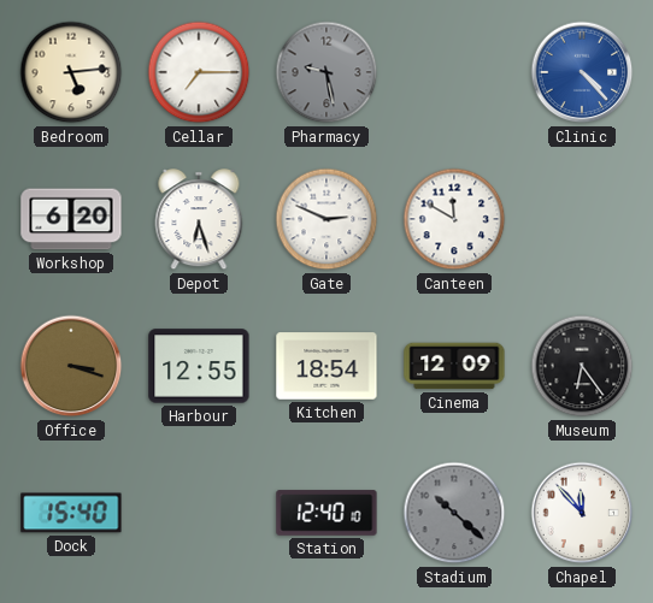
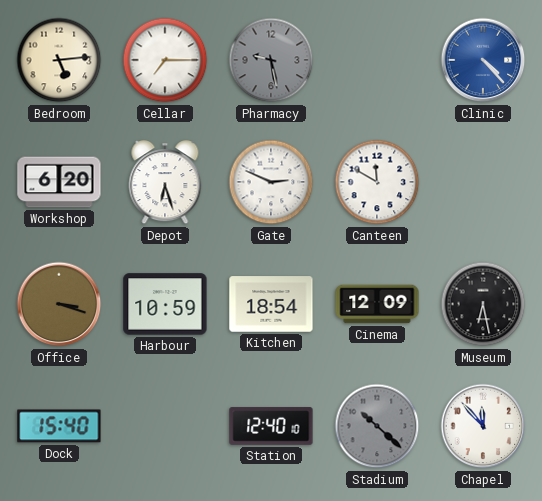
Harbour: 12:55 -> 10:59 (165, 304)
Museum: 6:24 -> 6:28 (483, 304)
